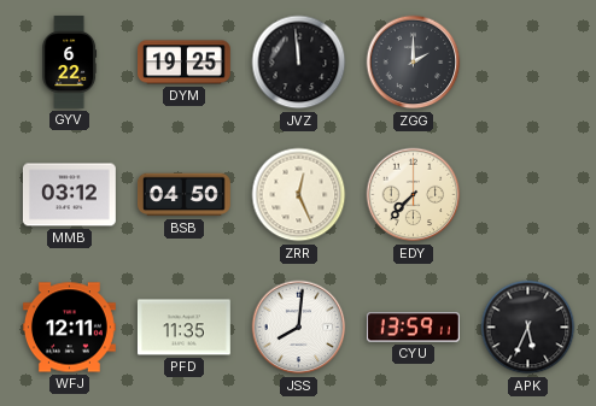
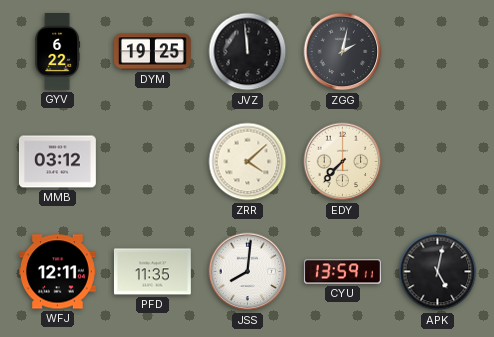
ZGG: 2:00 -> 2:02 (343, 52)
BSB: 04:50 -> none (185, 195)
ZRR: 12:26 -> 4:08 (248, 162)
APK: 5:34 -> 5:02 (438, 272)
